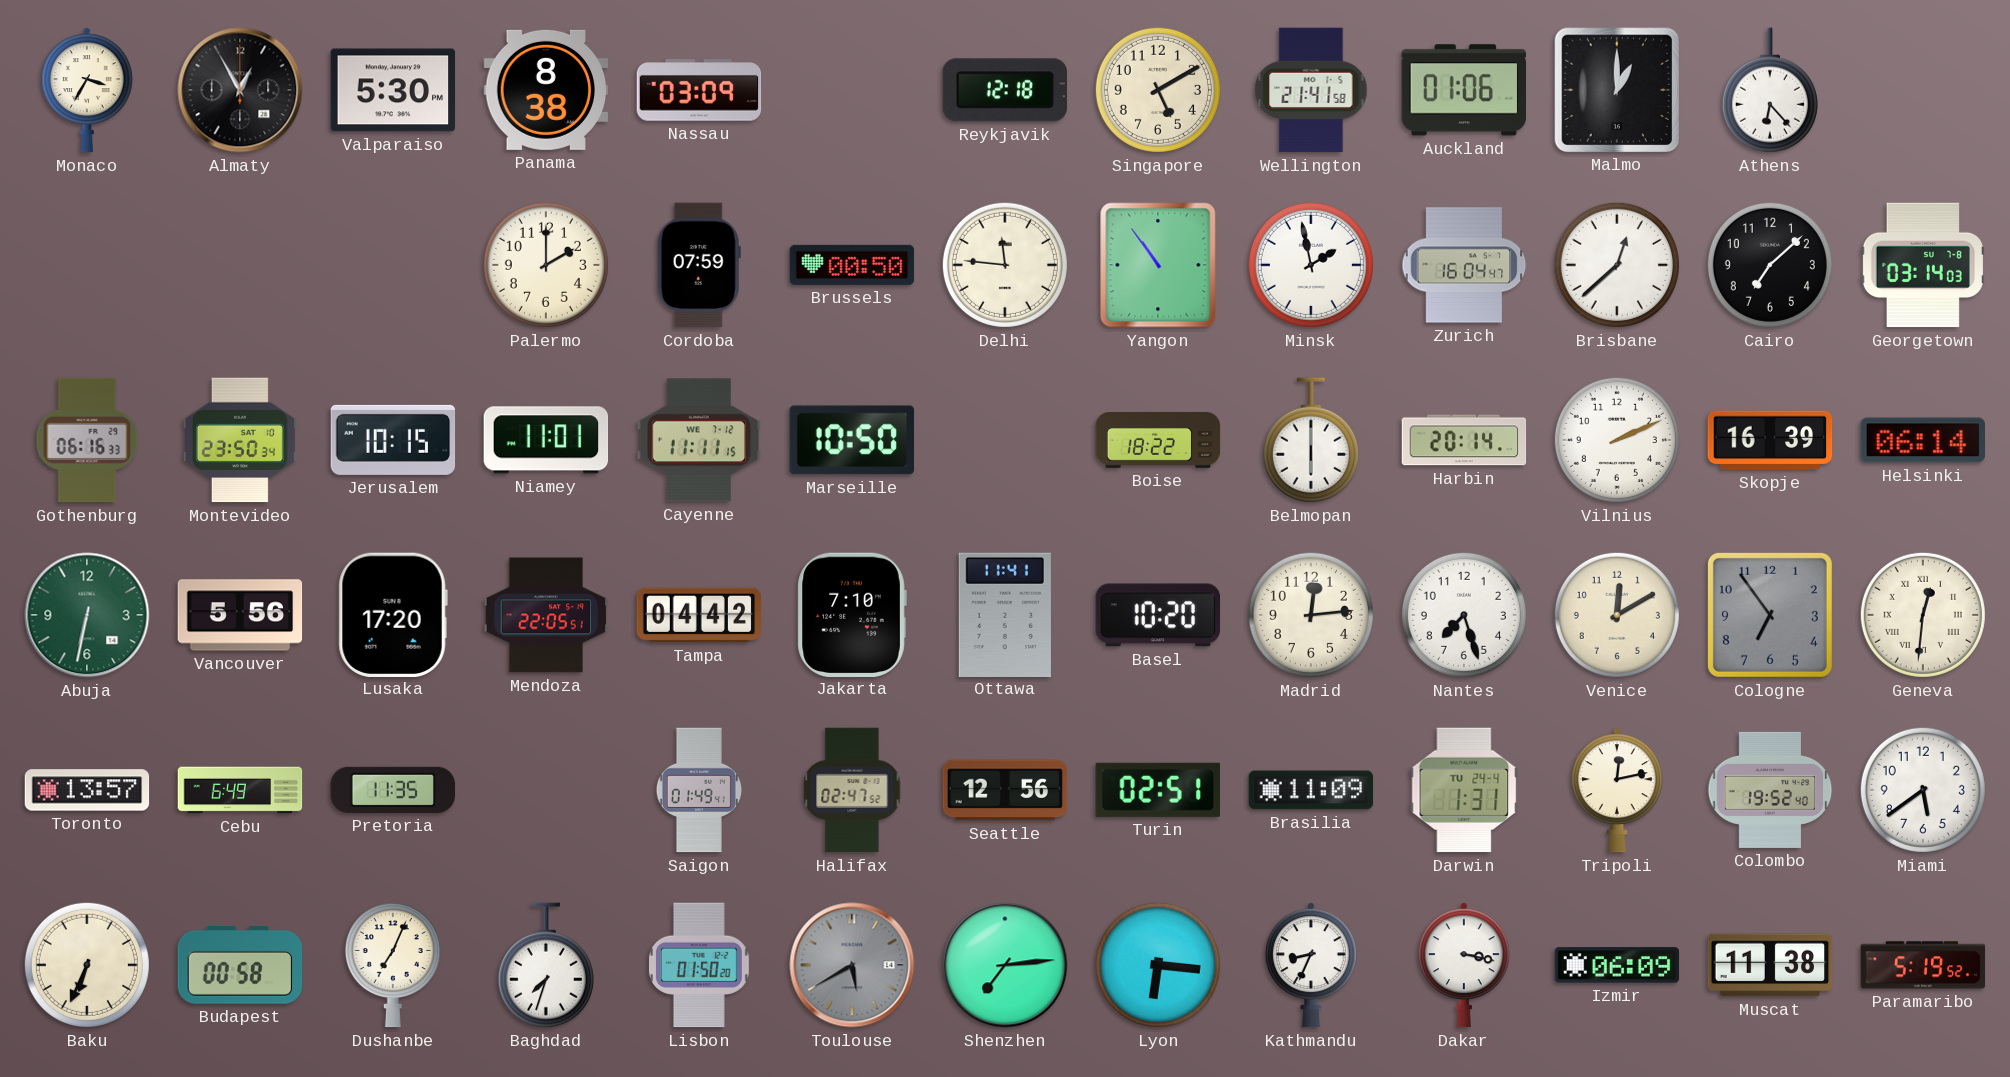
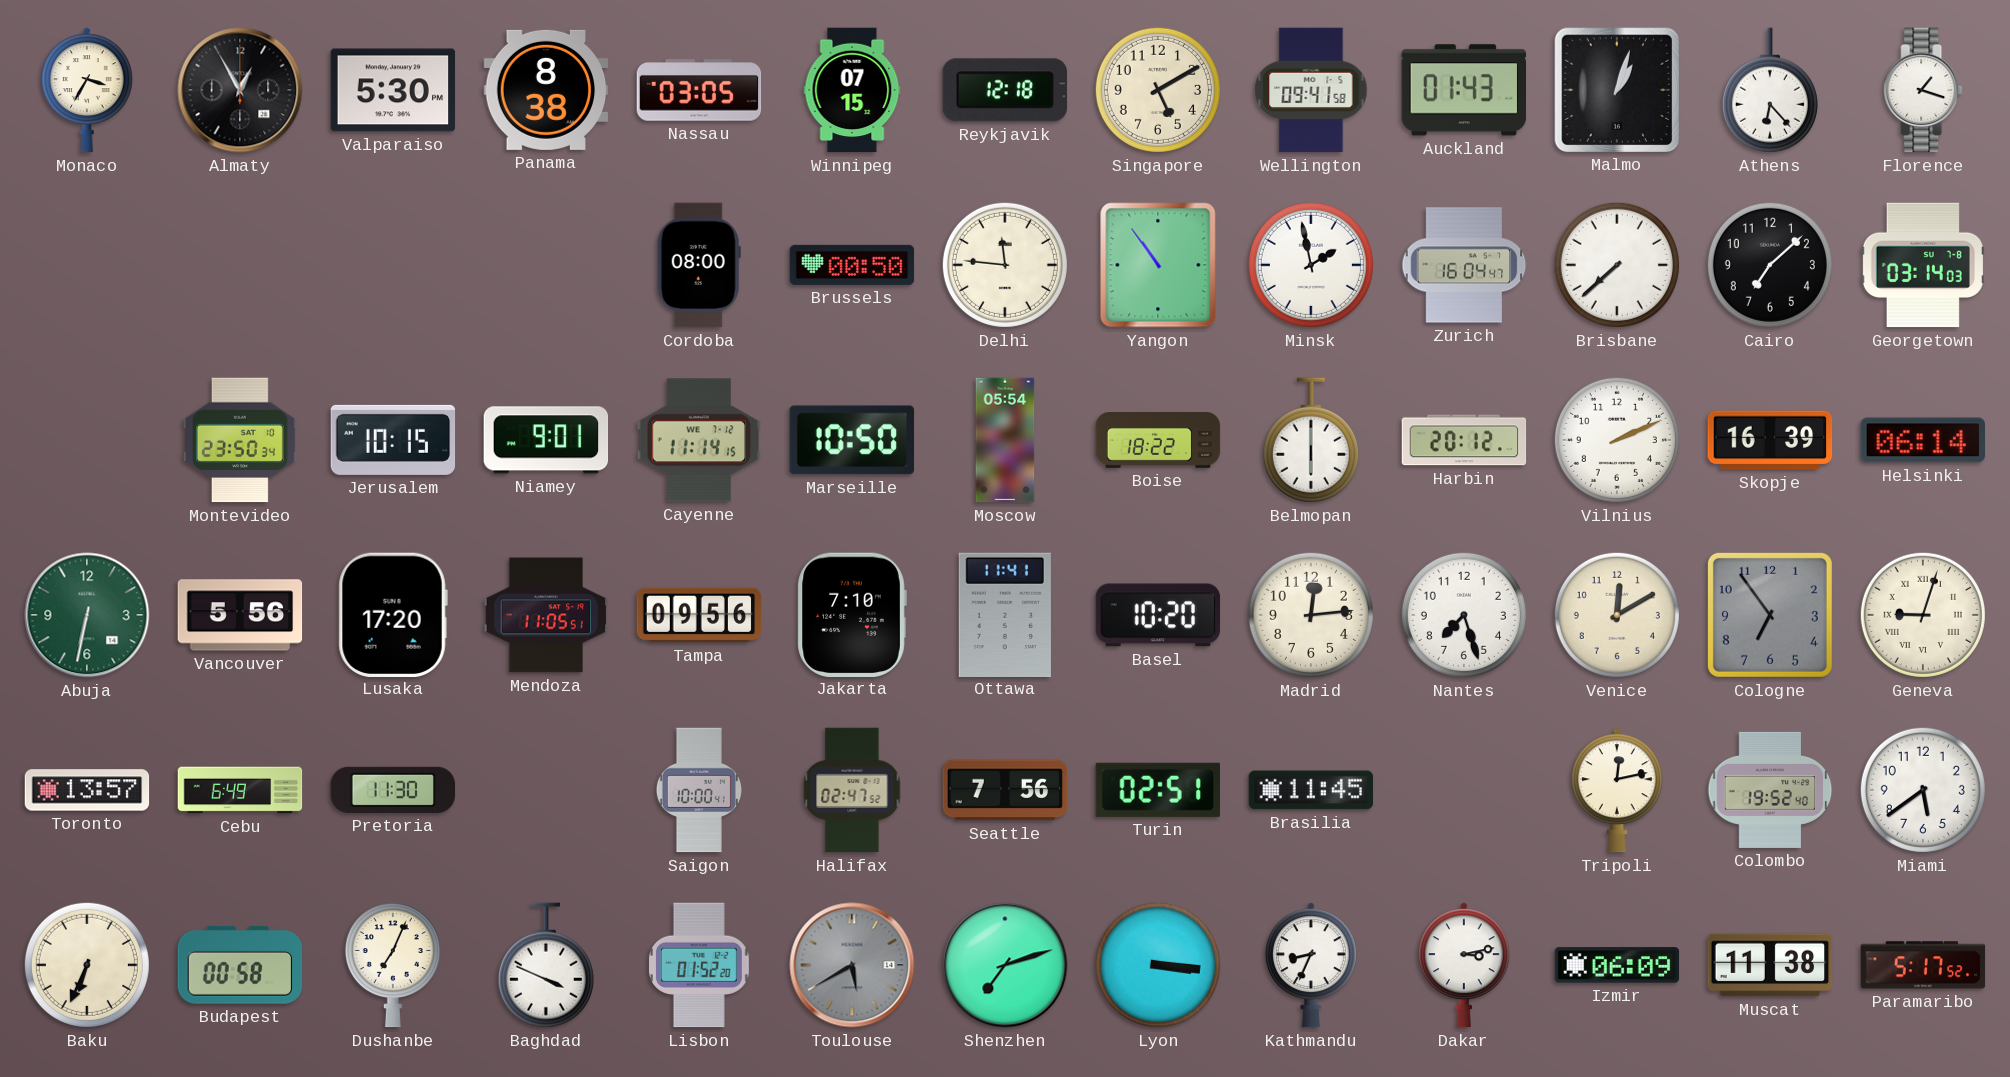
Nassau: 03:09 -> 03:05 (699, 90)
Winnipeg: none -> 07:15 (852, 90)
Wellington: 21:41 -> 09:41 (1311, 90)
Auckland: 01:06 -> 01:43 (1463, 90)
Malmo: 1:00 -> 1:03 (1616, 89)
Florence: none -> 1:18 (1923, 90)
Palermo: 2:00 -> none (546, 265)
Cordoba: 07:59 -> 08:00 (699, 265)
Brisbane: 12:38 -> 7:38 (1617, 265)
Gothenburg: 06:16 -> none (87, 440)
Niamey: 11:01 -> 9:01 (546, 440)
Cayenne: 11:11 -> 11:14 (699, 440)
Moscow: none -> 05:54 (1005, 440)
Harbin: 20:14 -> 20:12 (1464, 440)
Mendoza: 22:05 -> 11:05 (546, 615)
Tampa: 04:42 -> 09:56 (699, 615)
Geneva: 12:31 -> 9:03 (1923, 615)
Pretoria: 11:35 -> 11:30 (393, 790)
Saigon: 01:49 -> 10:00 (699, 790)
Seattle: 12:56 -> 7:56 (1005, 790)
Brasilia: 11:09 -> 11:45 (1311, 790)
Darwin: 1:31 -> none (1464, 790)
Baghdad: 7:33 -> 3:49 (546, 965)
Lisbon: 01:50 -> 01:52 (699, 965)
Shenzhen: 7:14 -> 7:12 (1005, 965)
Lyon: 6:16 -> 3:16 (1158, 965)
Dakar: 3:17 -> 3:13 (1464, 965)
Paramaribo: 5:19 -> 5:17 (1923, 965)
